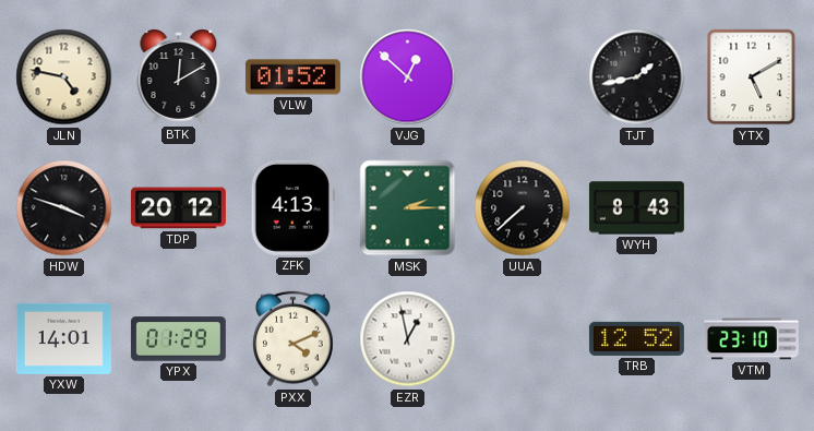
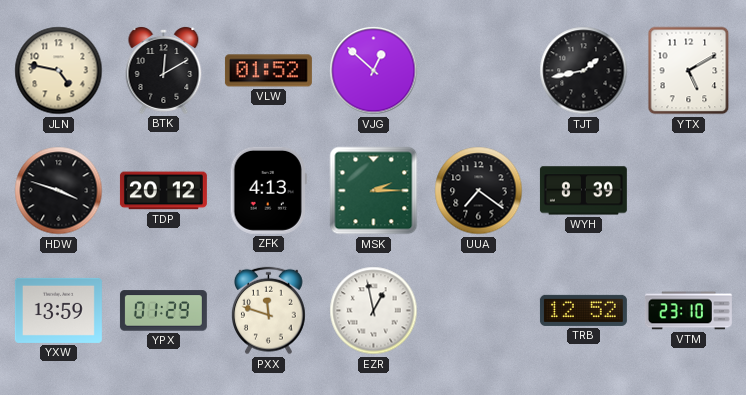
UUA: 7:38 -> 7:21 (479, 191)
WYH: 8:43 -> 8:39 (583, 191)
YXW: 14:01 -> 13:59 (58, 310)
PXX: 4:11 -> 11:48 (269, 311)
